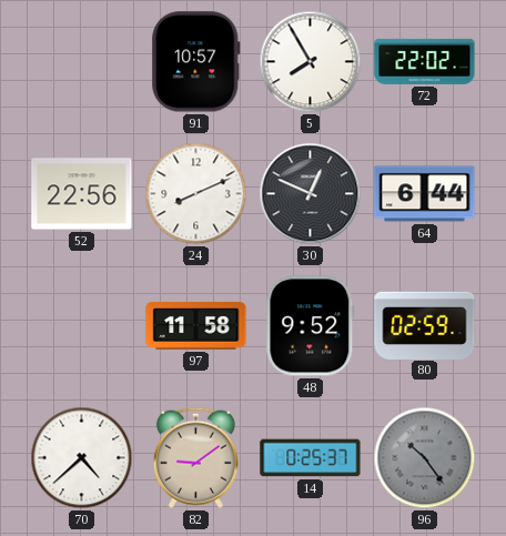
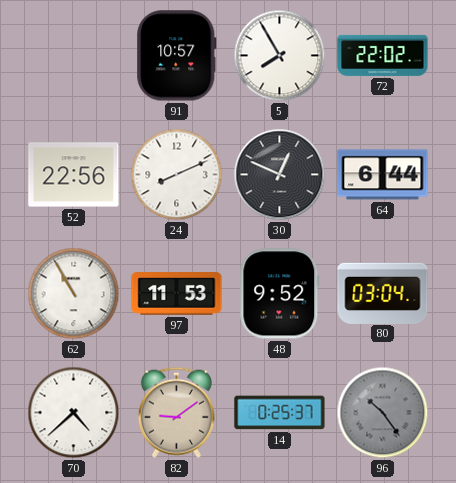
62: none -> 10:55 (74, 294)
97: 11:58 -> 11:53 (177, 294)
80: 02:59 -> 03:04 (383, 293)
